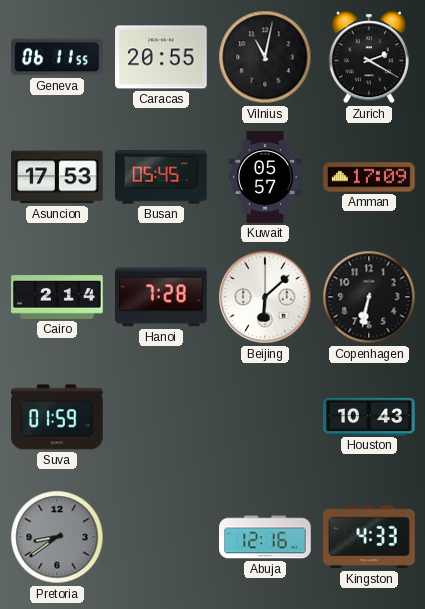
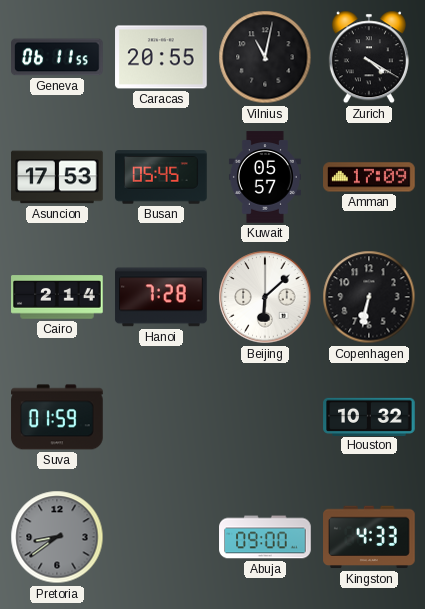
Zurich: 2:20 -> 4:20 (369, 57)
Houston: 10:43 -> 10:32 (369, 416)
Abuja: 12:16 -> 09:00 (265, 537)
